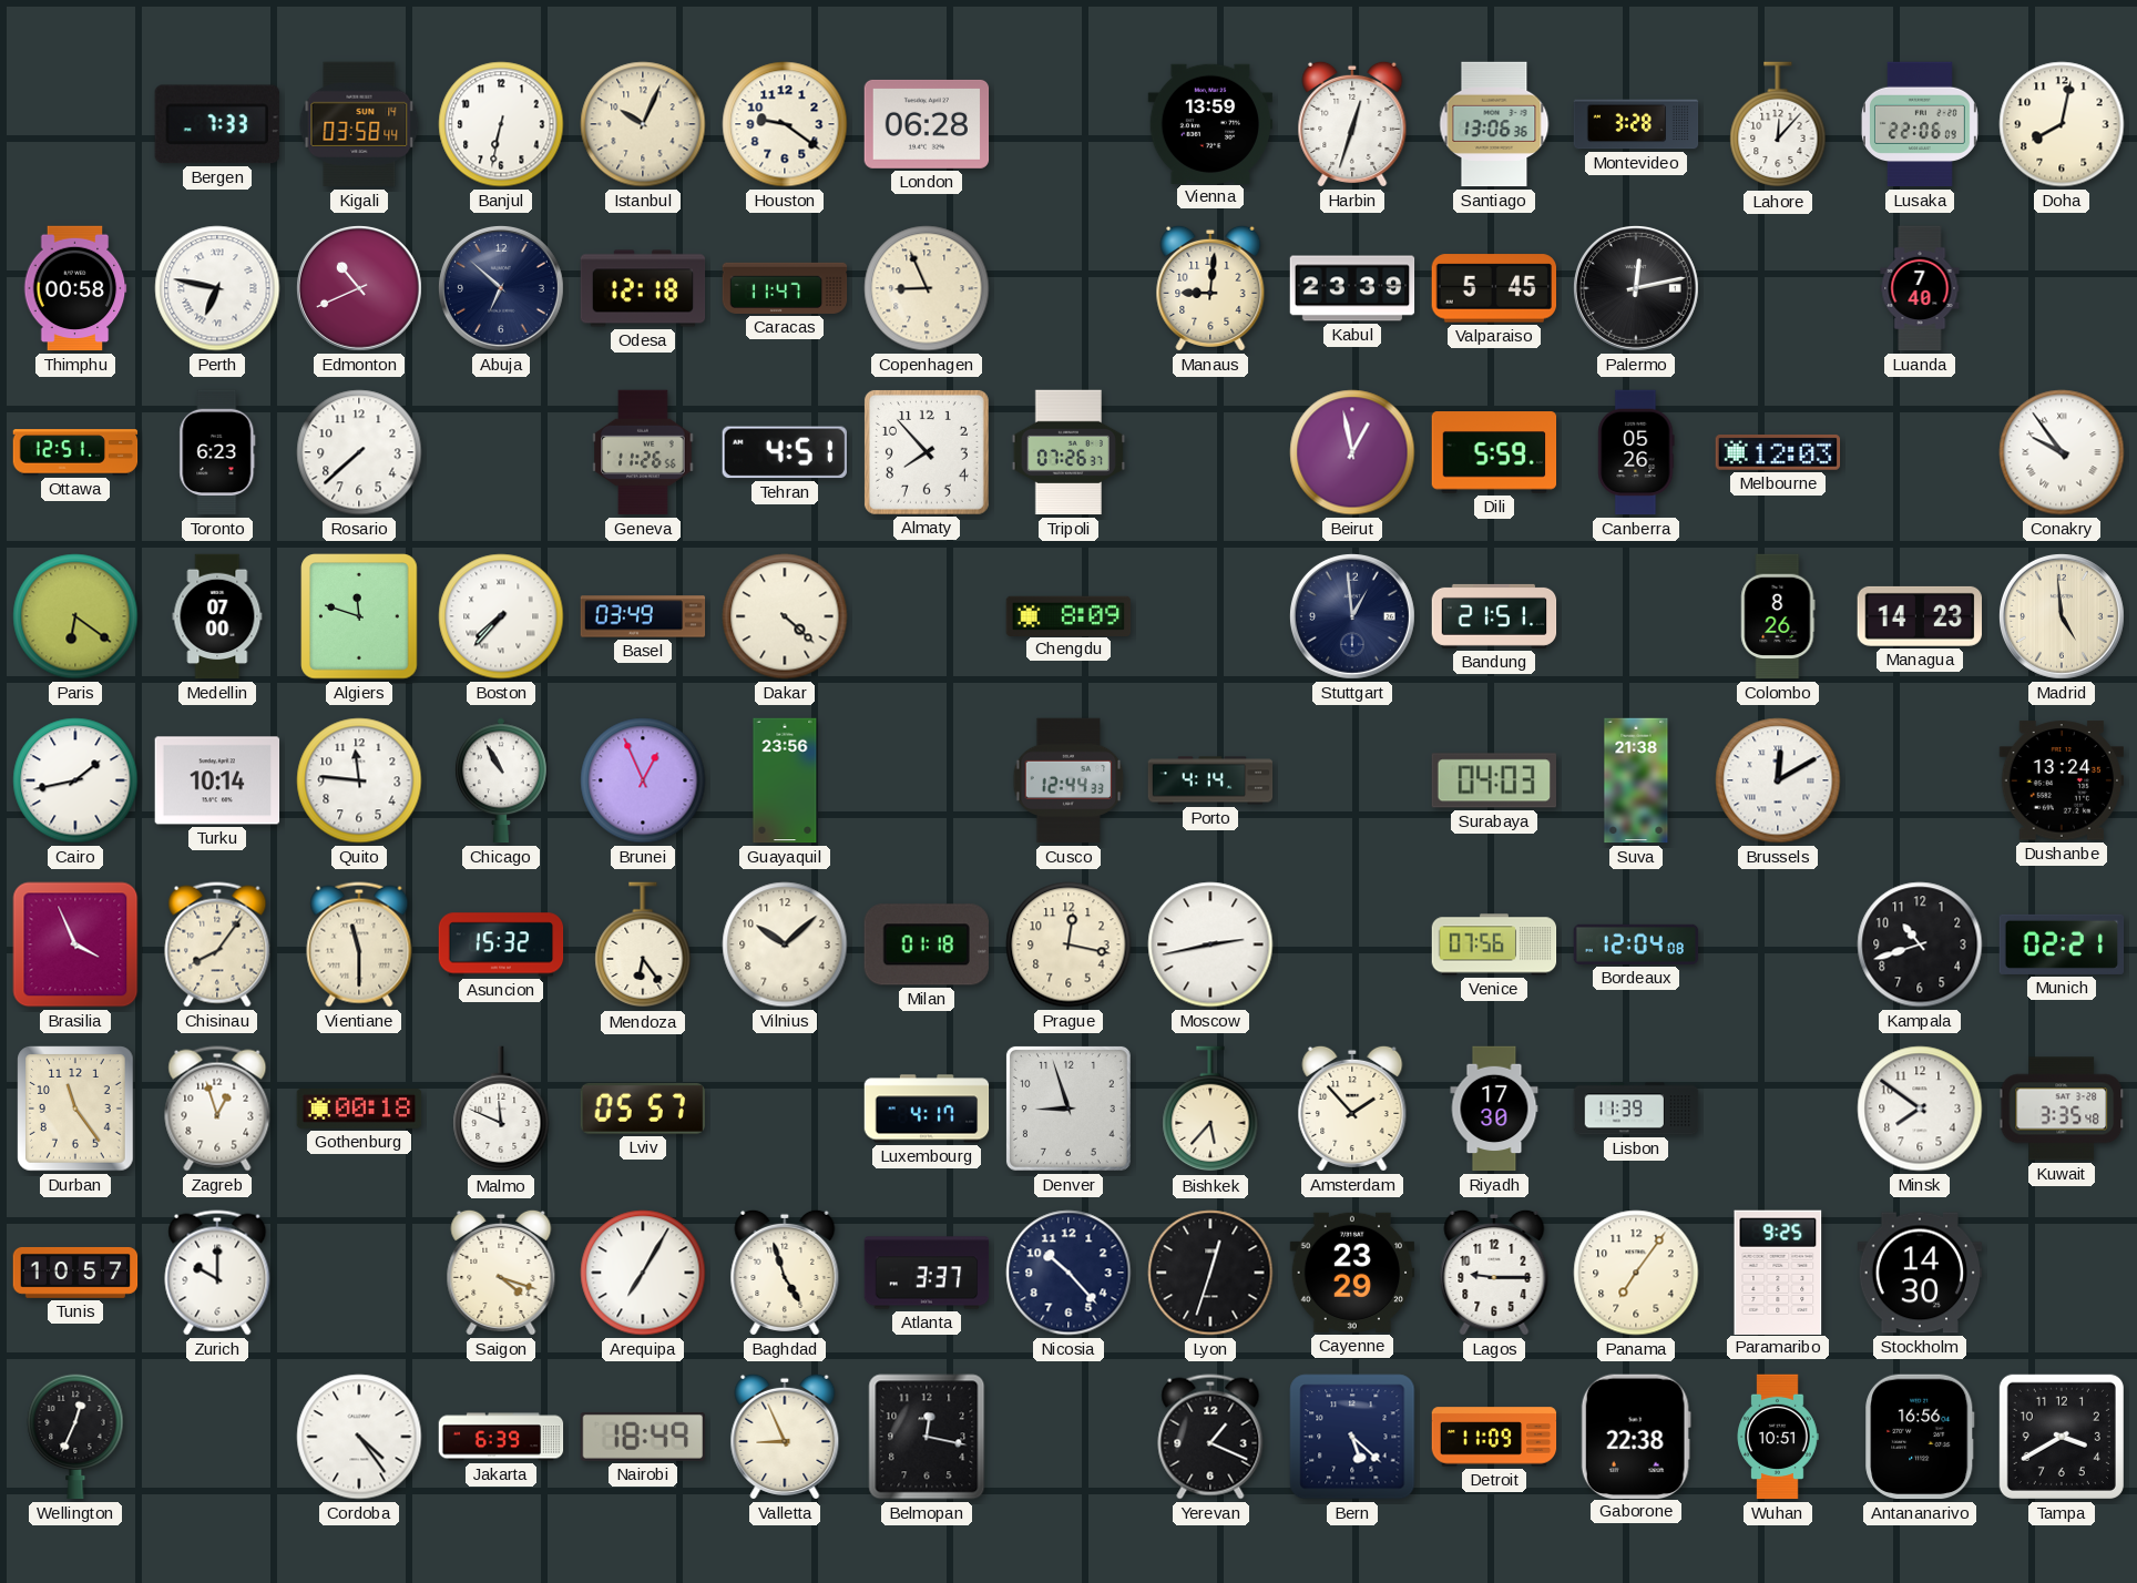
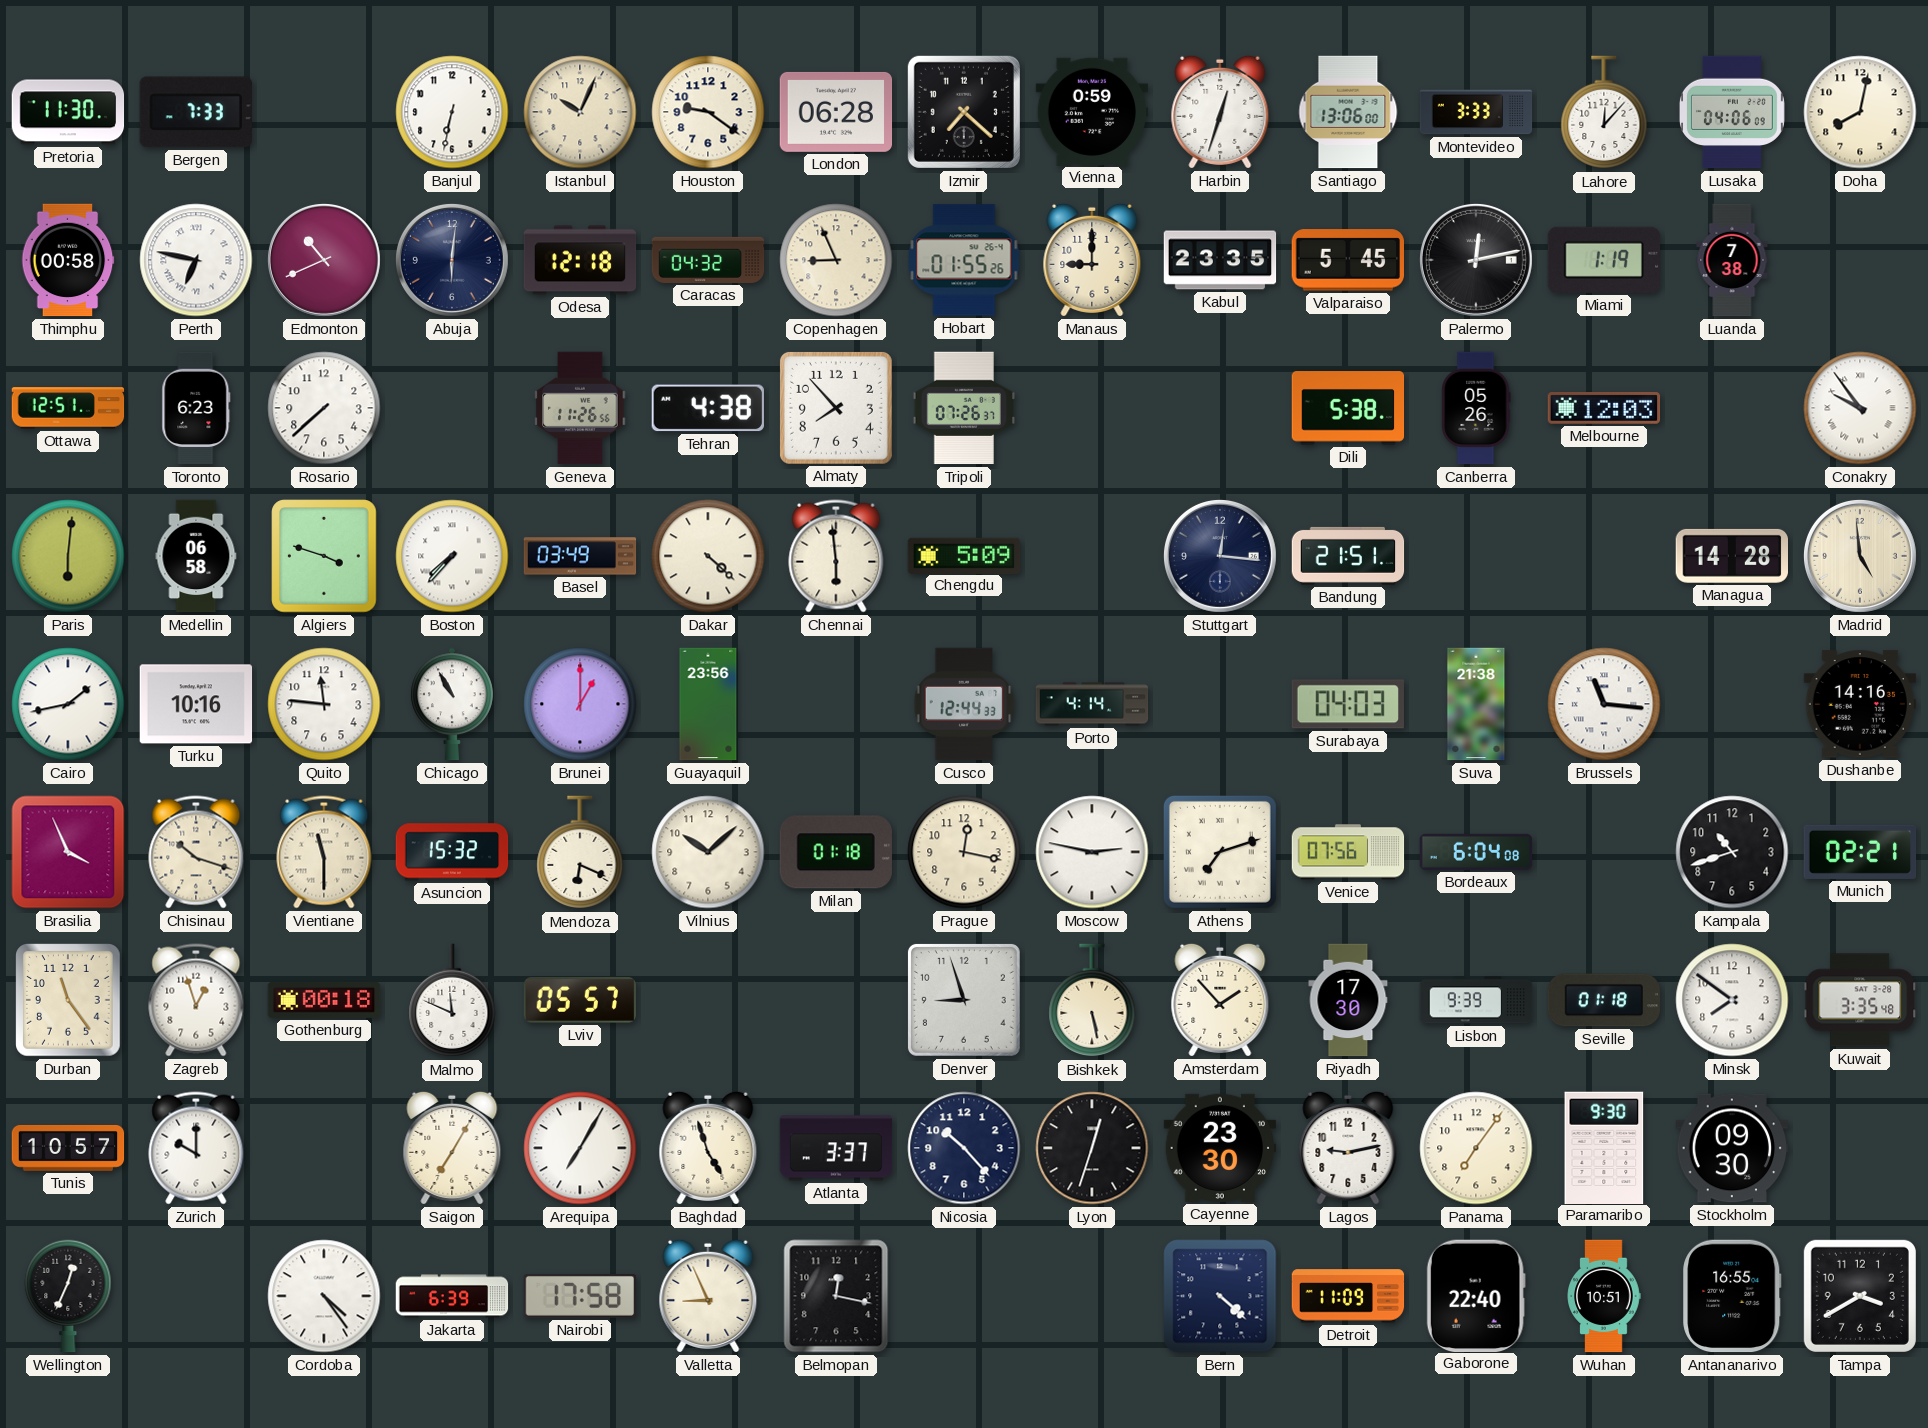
Pretoria: none -> 11:30 (68, 112)
Kigali: 03:58 -> none (359, 124)
Izmir: none -> 7:22 (964, 112)
Vienna: 13:59 -> 0:59 (1092, 111)
Santiago: 13:06:36 -> 13:06:00 (1348, 112)
Montevideo: 3:28 -> 3:33 (1476, 112)
Lusaka: 22:06 -> 04:06 (1732, 112)
Abuja: 6:52 -> 6:01 (452, 260)
Caracas: 11:47 -> 04:32 (708, 260)
Hobart: none -> 01:55 (964, 260)
Manaus: 9:01 -> 9:00 (1092, 260)
Kabul: 23:39 -> 23:35 (1220, 260)
Miami: none -> 1:19 (1603, 260)
Luanda: 7:40 -> 7:38 (1732, 260)
Tehran: 4:51 -> 4:38 (708, 408)
Beirut: 12:58 -> none (1352, 452)
Dili: 5:59 -> 5:38 (1348, 408)
Paris: 6:21 -> 6:01 (68, 556)
Medellin: 07:00 -> 06:58 (196, 556)
Algiers: 11:48 -> 3:48 (324, 556)
Chennai: none -> 5:59 (836, 556)
Chengdu: 8:09 -> 5:09 (964, 555)
Stuttgart: 12:59 -> 12:16 (1220, 556)
Colombo: 8:26 -> none (1778, 616)
Managua: 14:23 -> 14:28 (1731, 556)
Turku: 10:14 -> 10:16 (196, 704)
Brunei: 12:56 -> 1:00 (580, 704)
Brussels: 12:10 -> 11:16 (1604, 704)
Dushanbe: 13:24 -> 14:16 (1859, 704)
Chisinau: 8:06 -> 10:18 (196, 852)
Mendoza: 6:24 -> 6:19 (580, 853)
Moscow: 2:43 -> 2:47 (1092, 852)
Athens: none -> 7:12 (1220, 852)
Bordeaux: 12:04 -> 6:04 (1476, 852)
Luxembourg: 4:17 -> none (927, 1109)
Bishkek: 5:37 -> 5:28 (1092, 1001)
Lisbon: 11:39 -> 9:39 (1476, 1000)
Seville: none -> 01:18 (1604, 1000)
Saigon: 4:18 -> 7:05 (452, 1148)
Cayenne: 23:29 -> 23:30 (1220, 1148)
Lagos: 9:15 -> 9:13 (1348, 1148)
Paramaribo: 9:25 -> 9:30 (1604, 1147)
Stockholm: 14:30 -> 09:30 (1732, 1148)
Nairobi: 18:49 -> 17:58 (579, 1297)
Yerevan: 1:19 -> none (1210, 1437)
Bern: 5:22 -> 4:22 (1220, 1296)
Gaborone: 22:38 -> 22:40 (1476, 1295)
Antananarivo: 16:56 -> 16:55 (1732, 1296)
